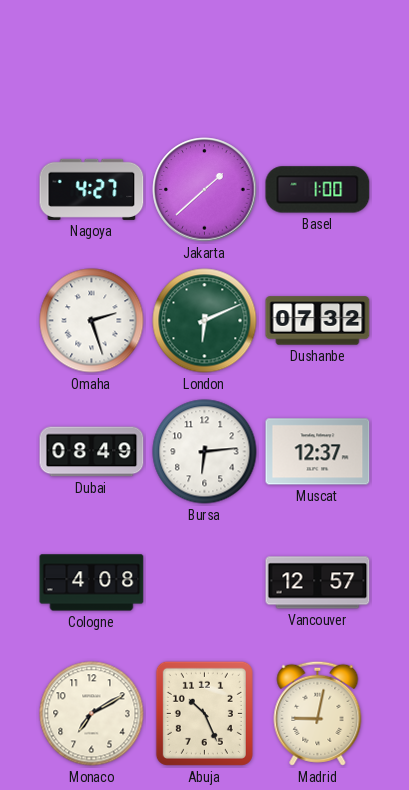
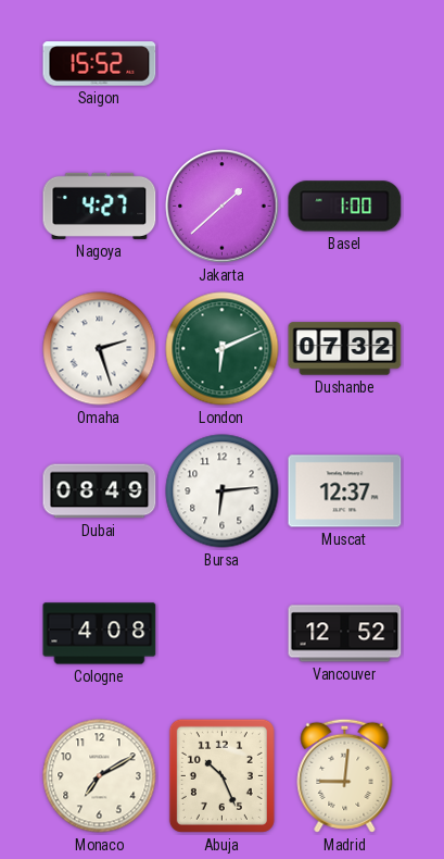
Saigon: none -> 15:52 (100, 64)
Vancouver: 12:57 -> 12:52 (345, 634)
Madrid: 9:02 -> 9:01 (345, 775)
